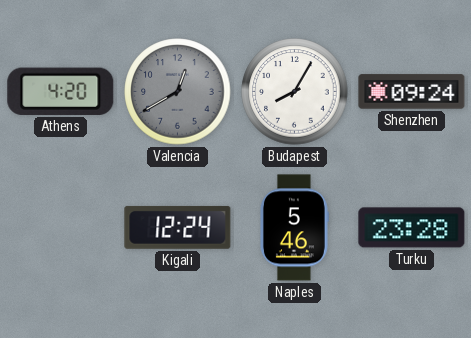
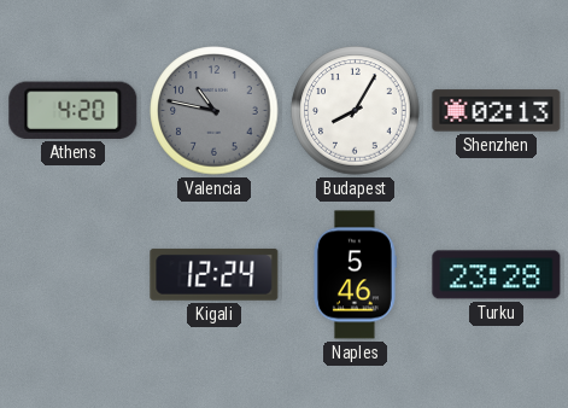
Valencia: 12:40 -> 10:47 (215, 111)
Shenzhen: 09:24 -> 02:13 (497, 111)
